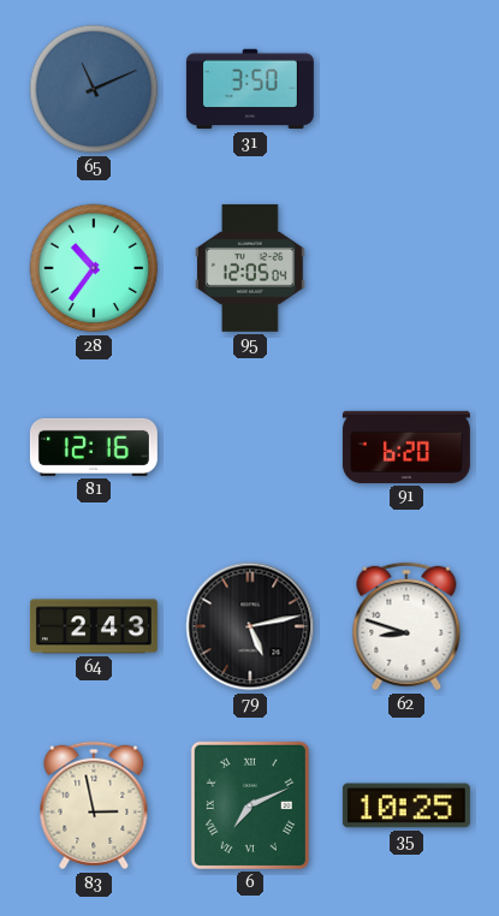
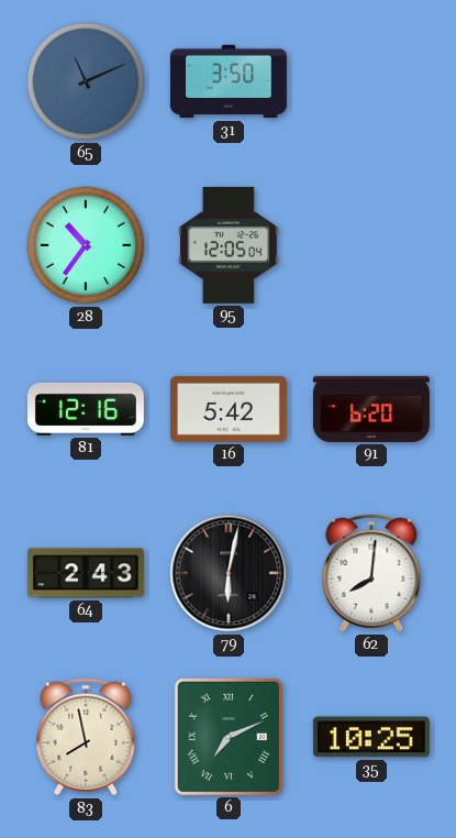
16: none -> 5:42 (229, 409)
79: 5:13 -> 6:02 (229, 573)
62: 8:48 -> 8:01 (371, 573)
83: 2:58 -> 7:58 (86, 737)
